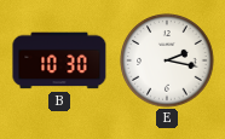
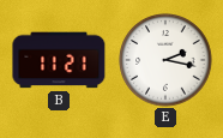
B: 10:30 -> 11:21 (59, 60)
